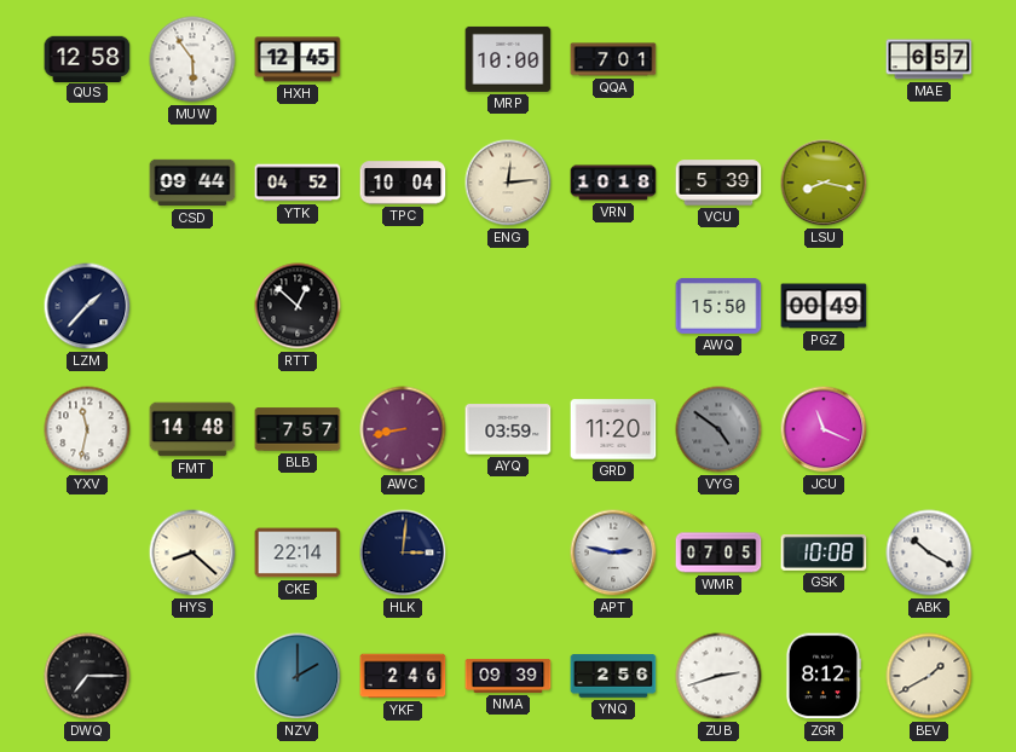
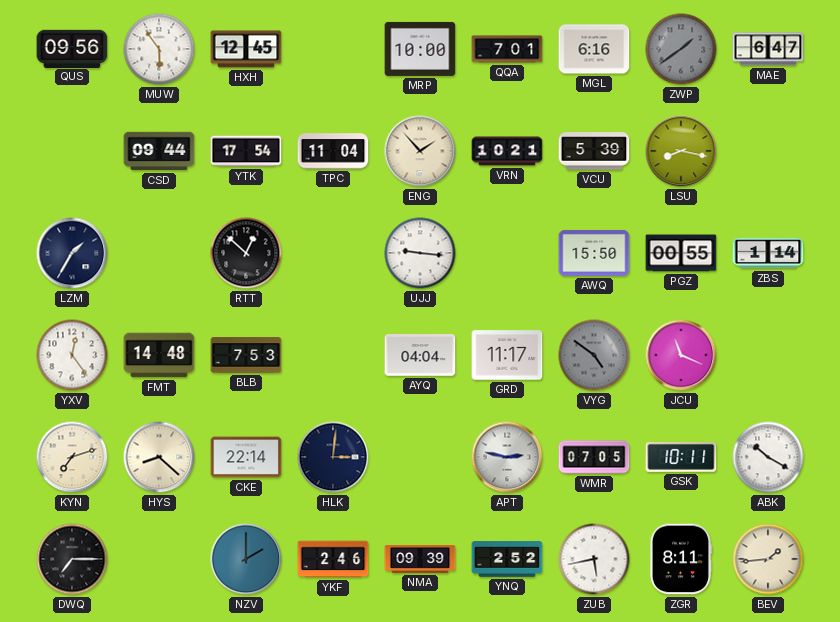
QUS: 12:58 -> 09:56 (72, 48)
MGL: none -> 6:16 (594, 49)
ZWP: none -> 1:39 (681, 49)
MAE: 6:57 -> 6:47 (768, 49)
YTK: 04:52 -> 17:54 (246, 151)
TPC: 10:04 -> 11:04 (333, 151)
ENG: 12:14 -> 1:53 (420, 151)
VRN: 10:18 -> 10:21 (507, 151)
LZM: 1:37 -> 1:35 (72, 253)
UJJ: none -> 9:16 (420, 253)
PGZ: 00:49 -> 00:55 (681, 253)
ZBS: none -> 1:14 (768, 253)
YXV: 11:32 -> 12:24 (72, 355)
BLB: 7:57 -> 7:53 (246, 355)
AWC: 8:43 -> none (403, 429)
AYQ: 03:59 -> 04:04 (420, 355)
GRD: 11:20 -> 11:17 (507, 355)
KYN: none -> 7:12 (72, 457)
GSK: 10:08 -> 10:11 (681, 458)
YNQ: 2:56 -> 2:52 (507, 559)
ZUB: 2:42 -> 5:43 (594, 559)
ZGR: 8:12 -> 8:11 (680, 559)
BEV: 1:40 -> 1:44 (768, 559)
